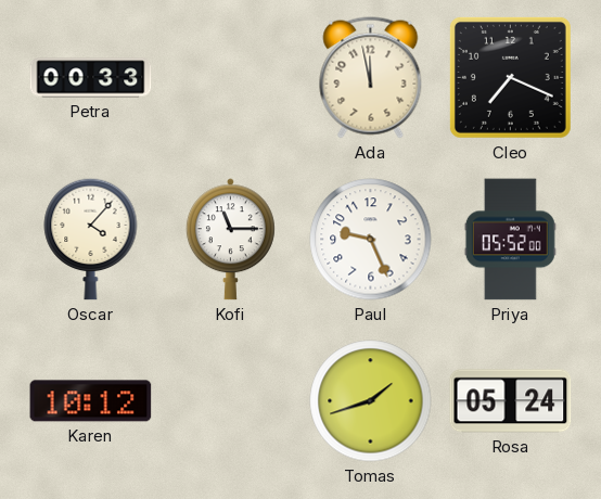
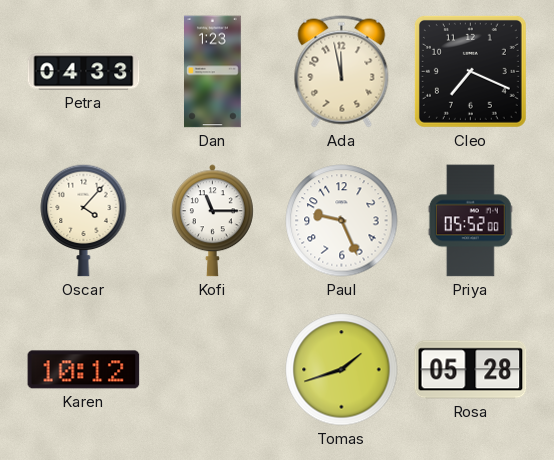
Petra: 00:33 -> 04:33 (84, 72)
Dan: none -> 1:23 (213, 72)
Rosa: 05:24 -> 05:28 (471, 370)
